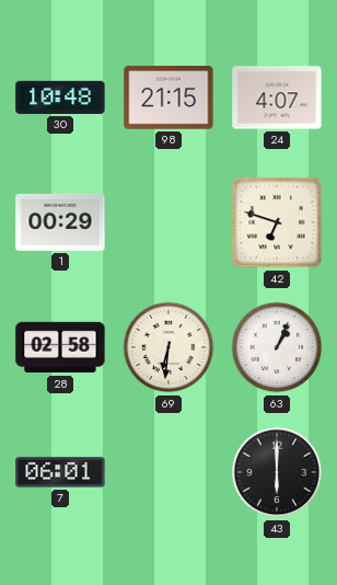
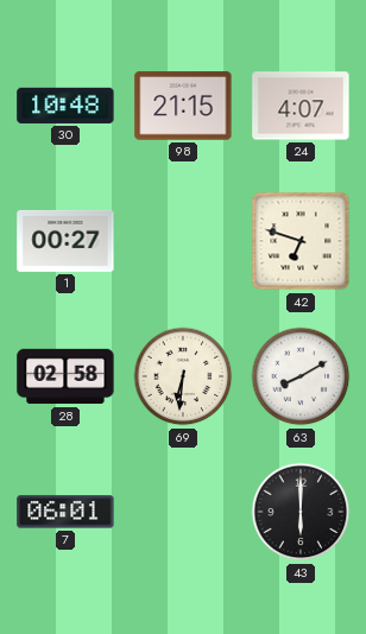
1: 00:29 -> 00:27 (65, 241)
63: 1:04 -> 8:10 (301, 376)
